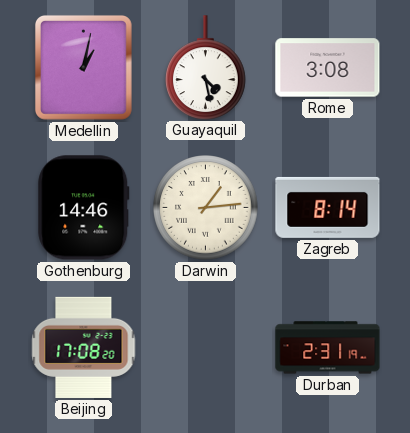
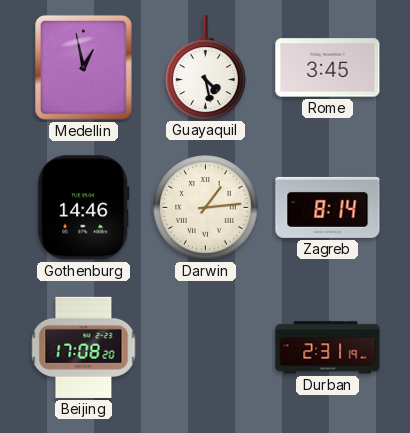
Medellin: 1:02 -> 12:58 (83, 67)
Rome: 3:08 -> 3:45 (328, 68)
